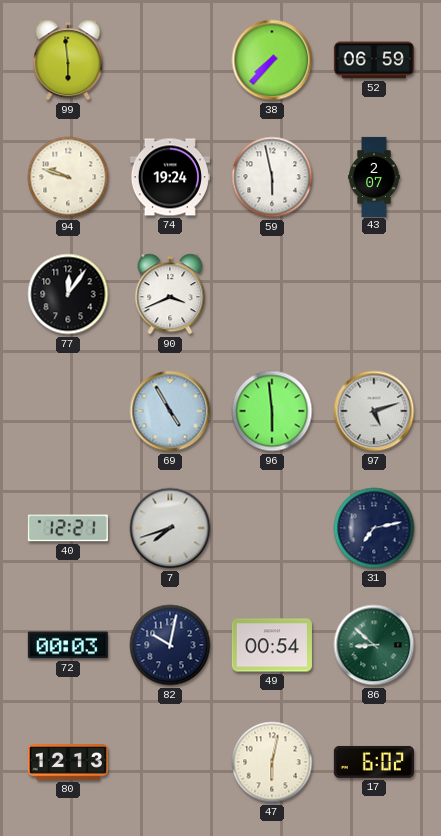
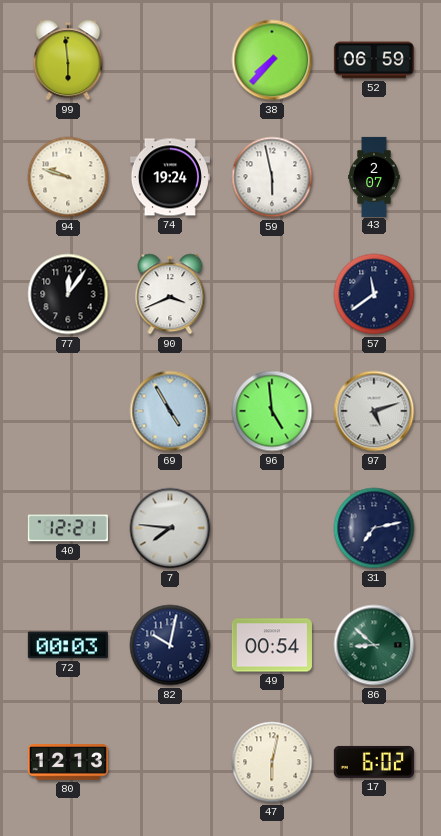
57: none -> 11:39 (374, 294)
96: 5:59 -> 4:59 (272, 411)
7: 7:42 -> 7:46 (170, 528)
